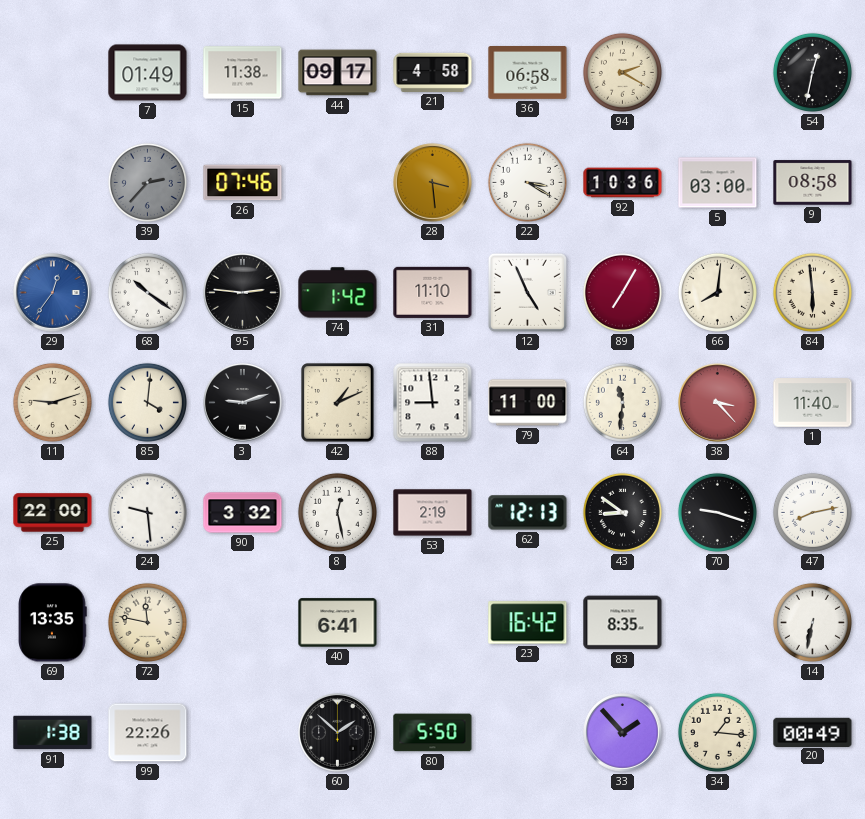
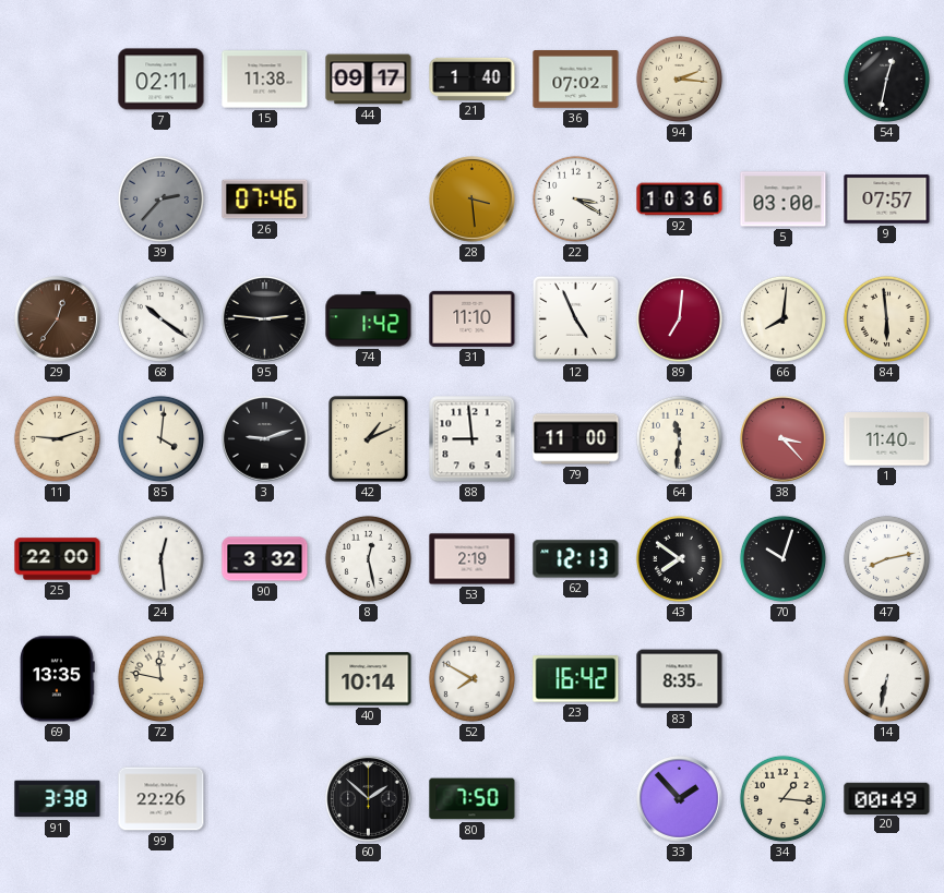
7: 01:49 -> 02:11 (162, 80)
21: 4:58 -> 1:40 (473, 79)
36: 06:58 -> 07:02 (576, 80)
94: 2:20 -> 2:16 (679, 79)
9: 08:58 -> 07:57 (887, 200)
29 dial: blue -> brown (58, 319)
89: 7:05 -> 7:01 (679, 318)
24: 9:29 -> 12:29 (160, 558)
43: 8:51 -> 7:51 (679, 558)
70: 9:18 -> 10:03 (782, 558)
40: 6:41 -> 10:14 (369, 679)
52: none -> 7:50 (471, 678)
91: 1:38 -> 3:38 (58, 799)
80: 5:50 -> 7:50 (473, 799)
